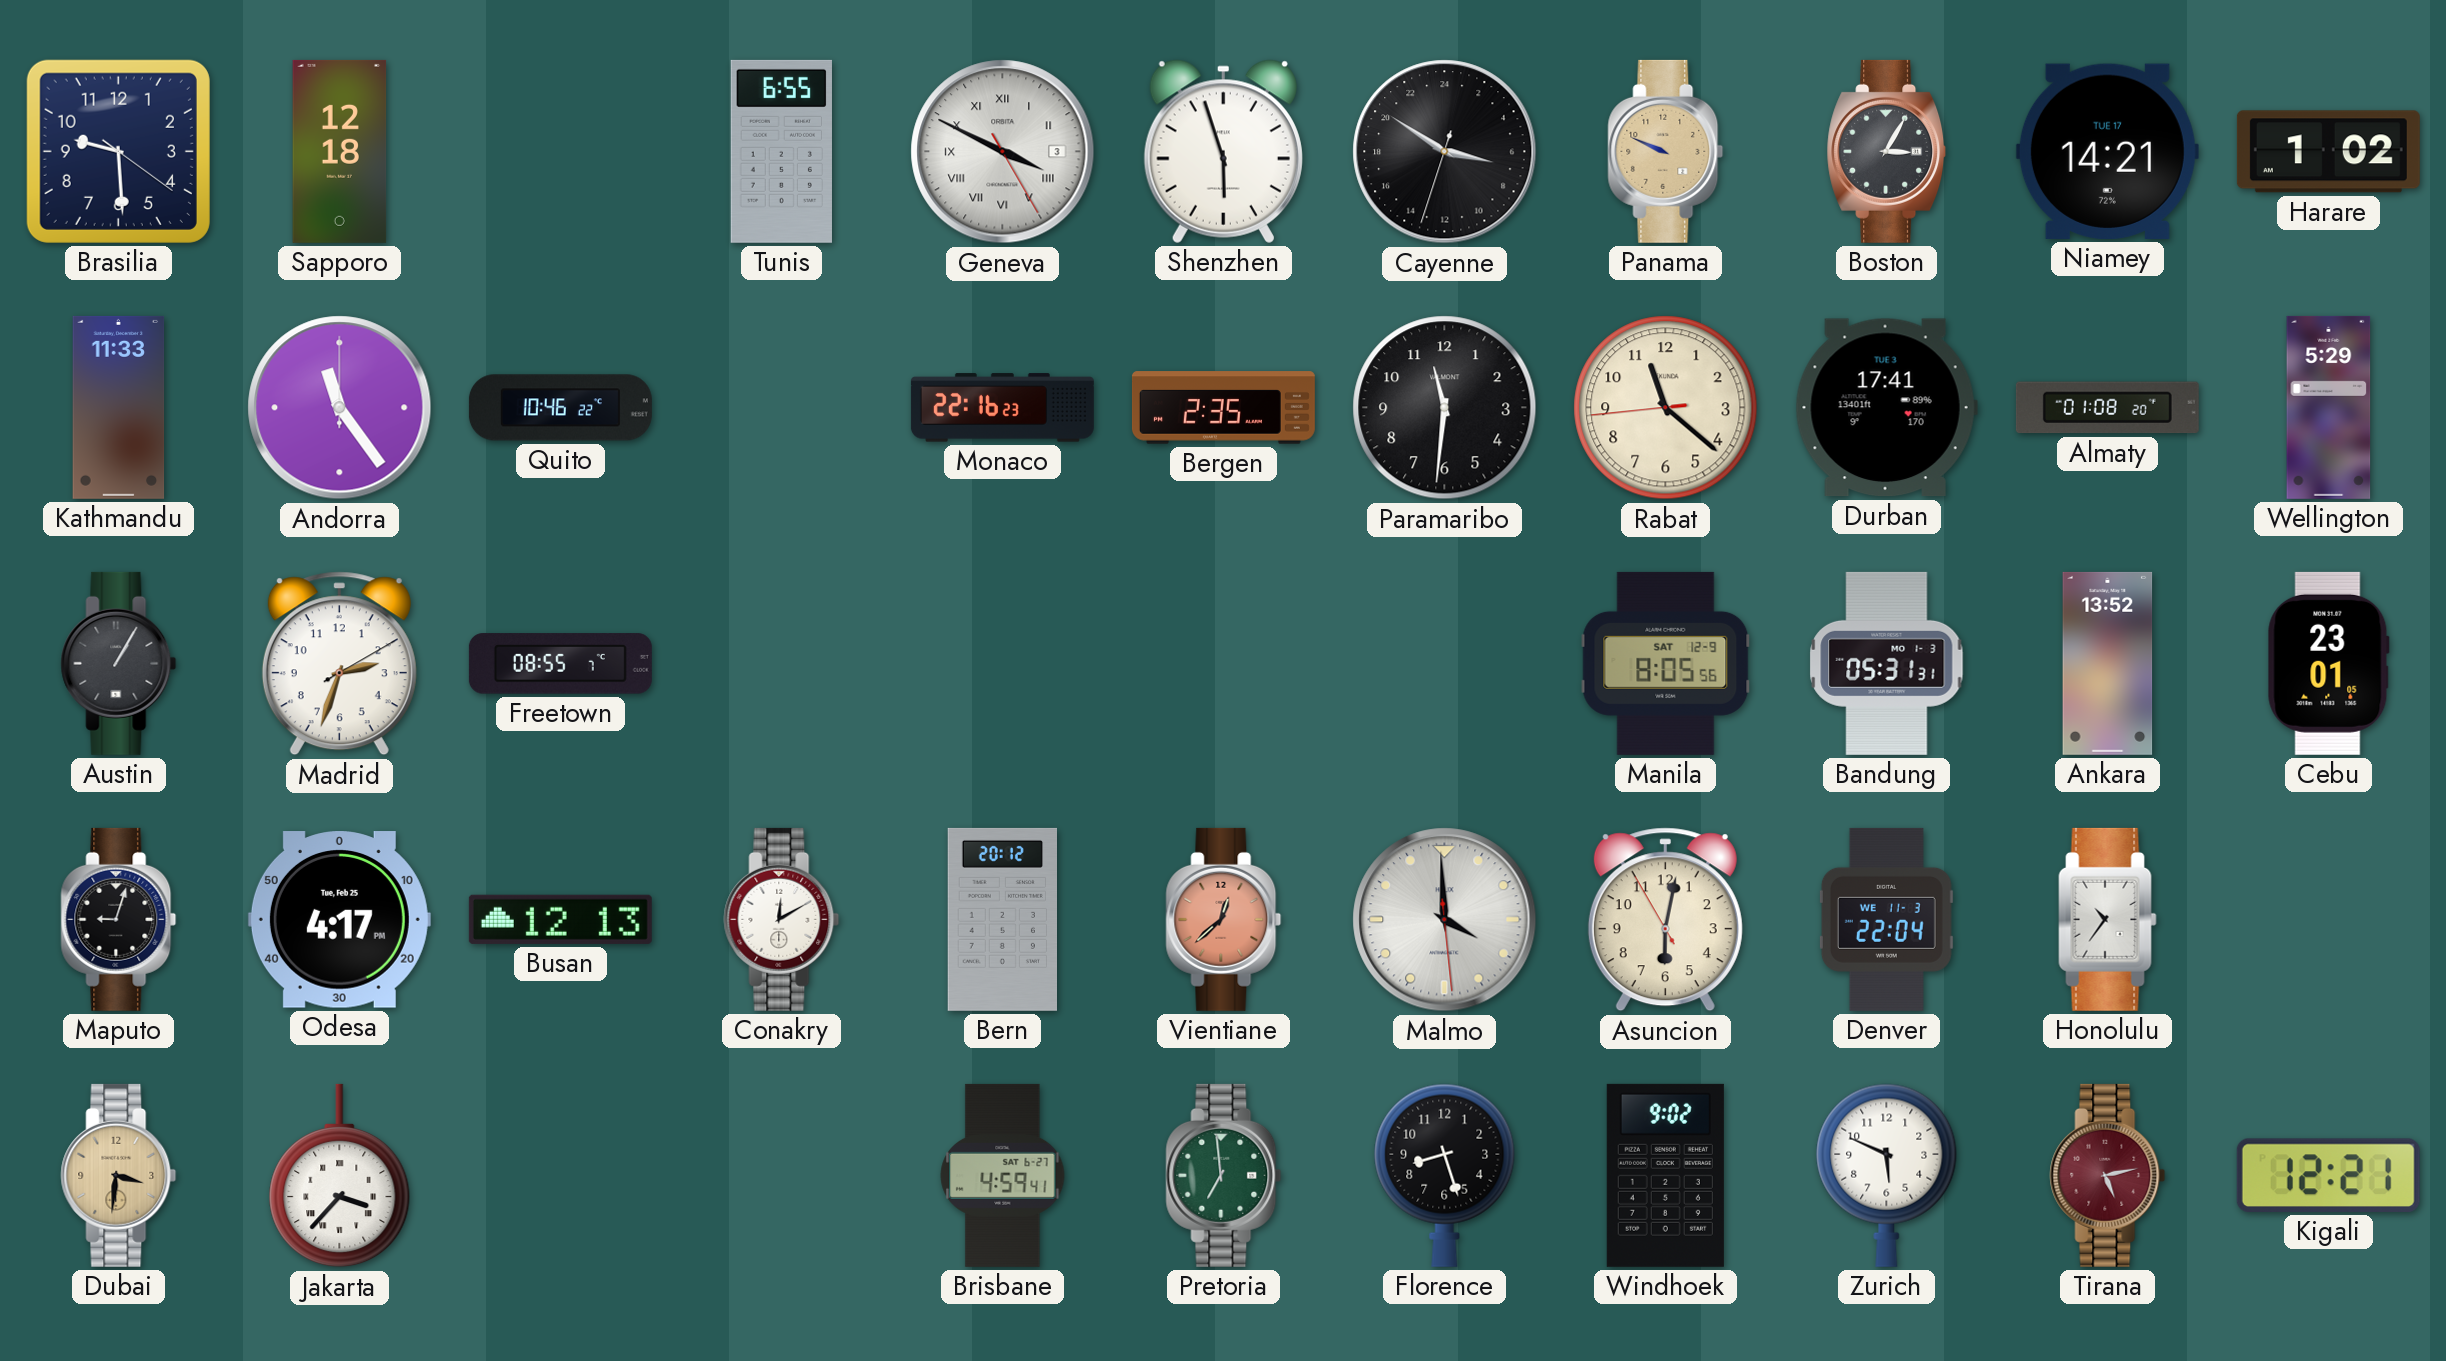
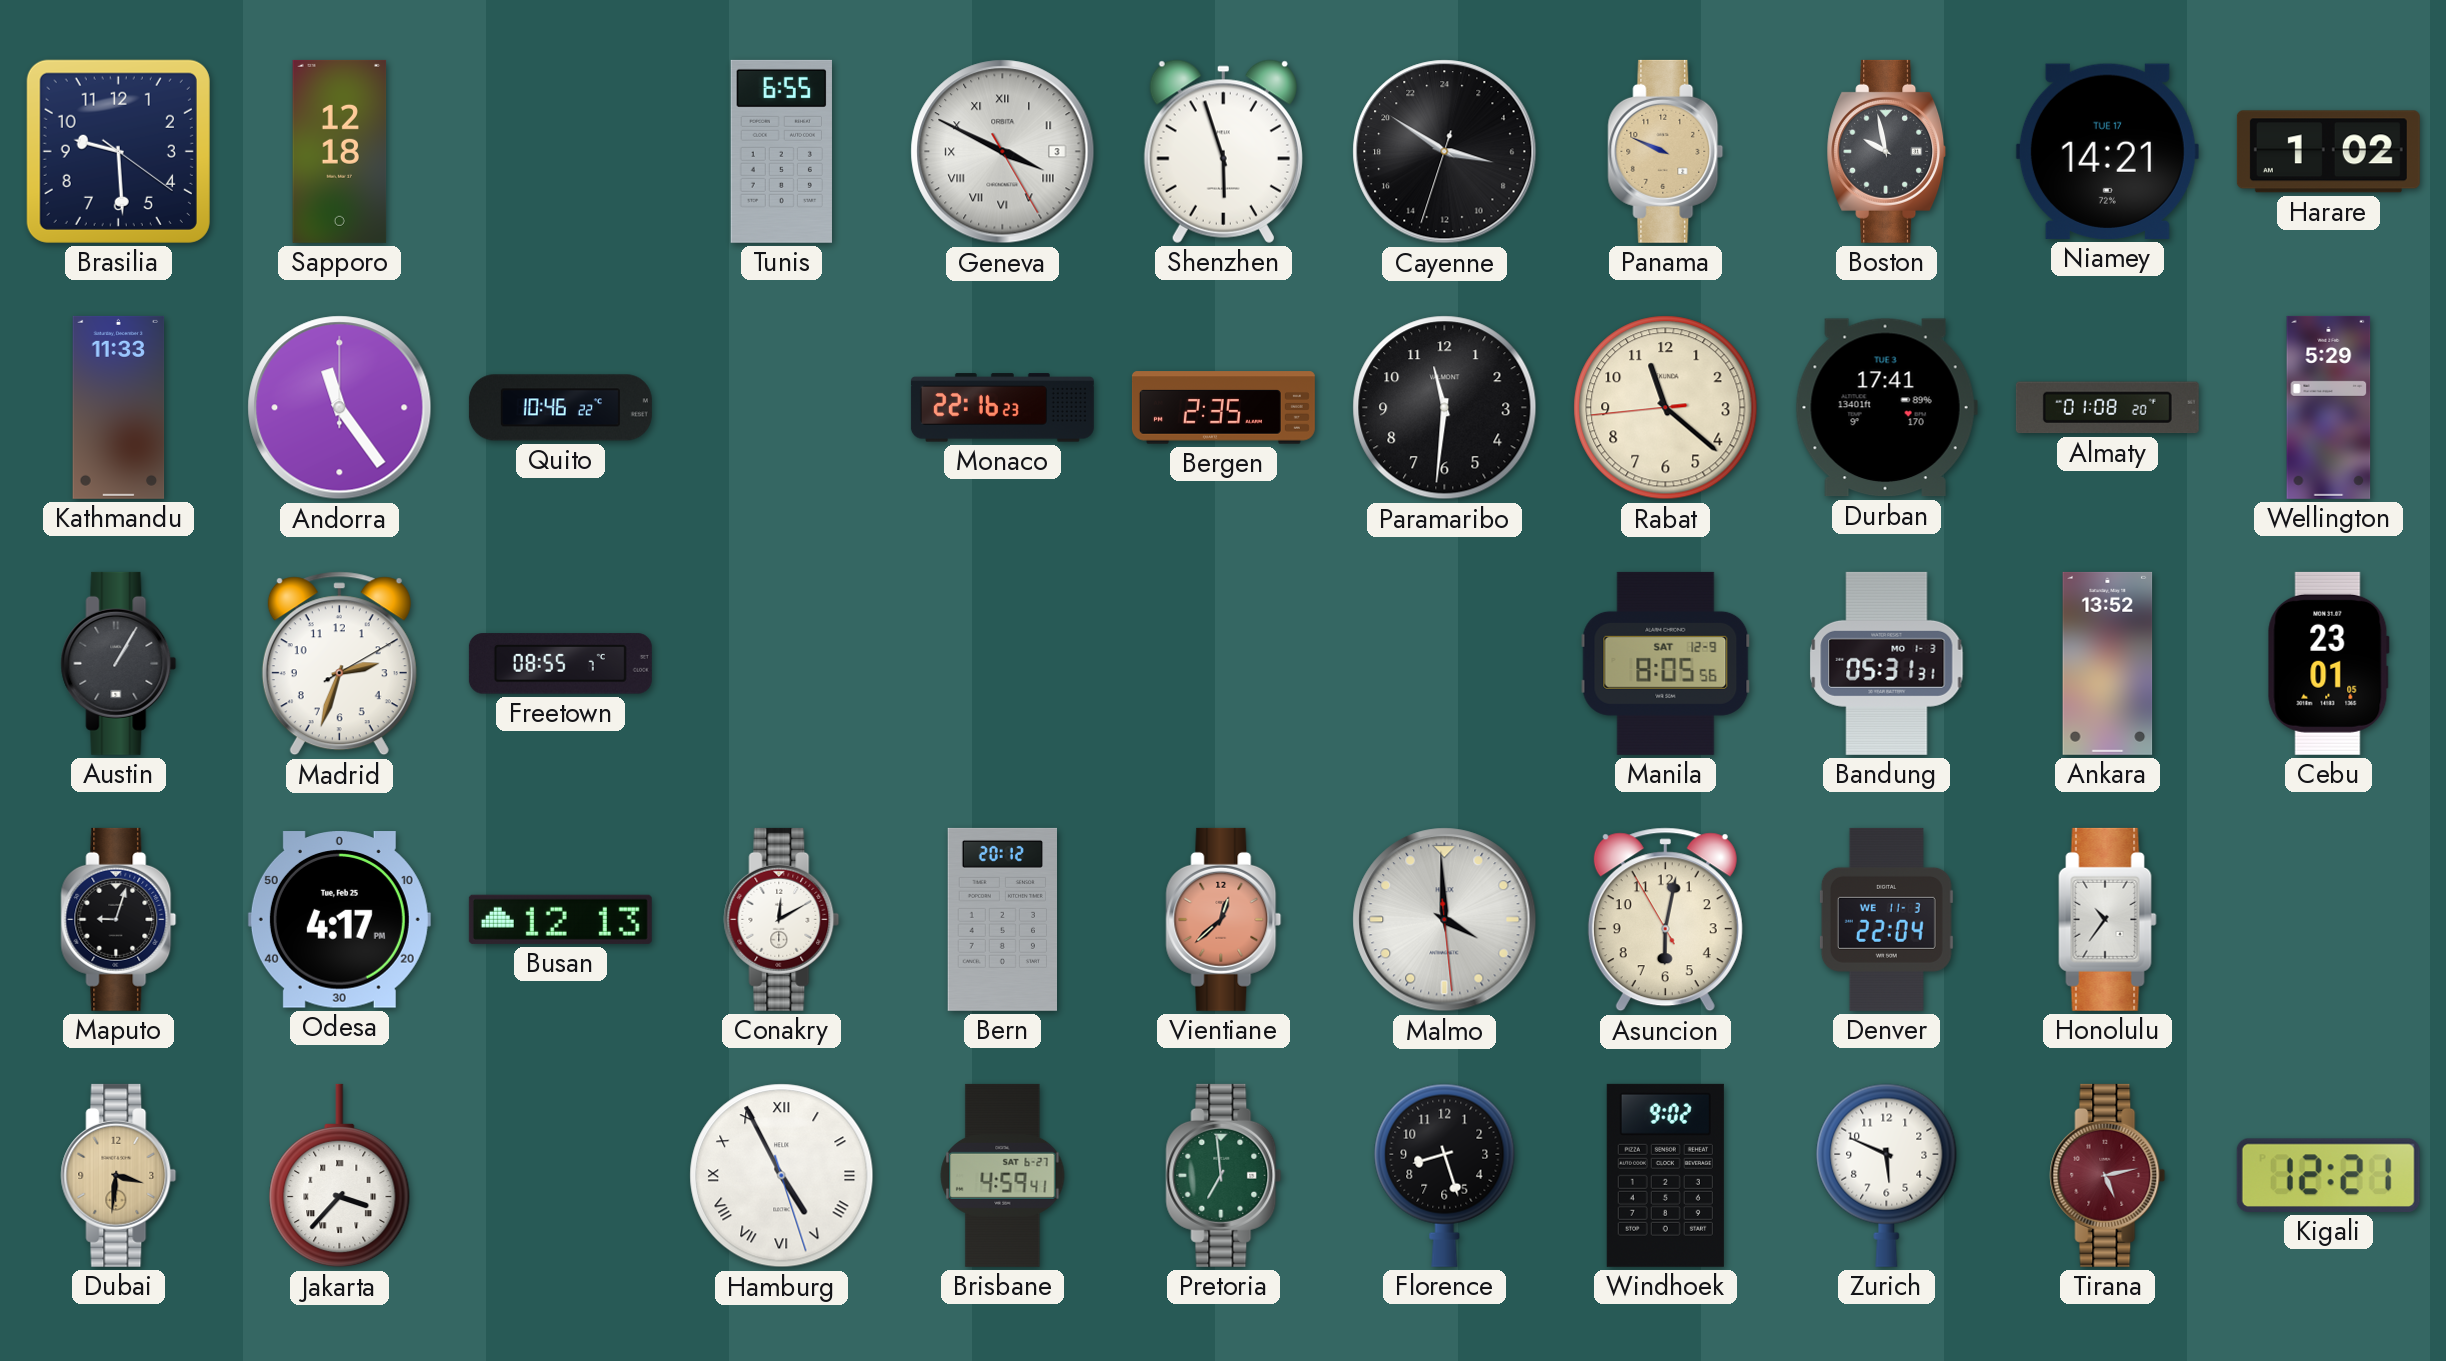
Boston: 3:05 -> 9:58 (1887, 151)
Hamburg: none -> 4:55 (782, 1176)
